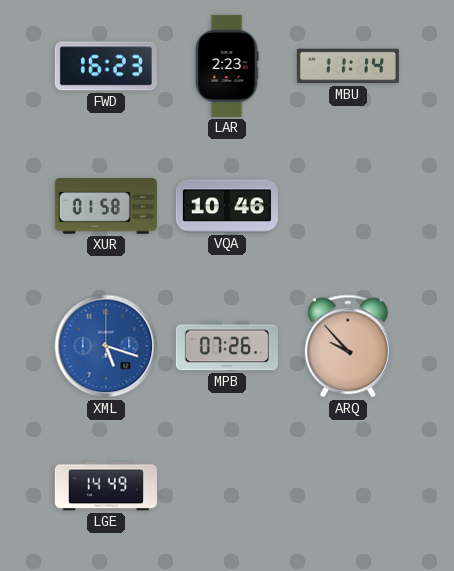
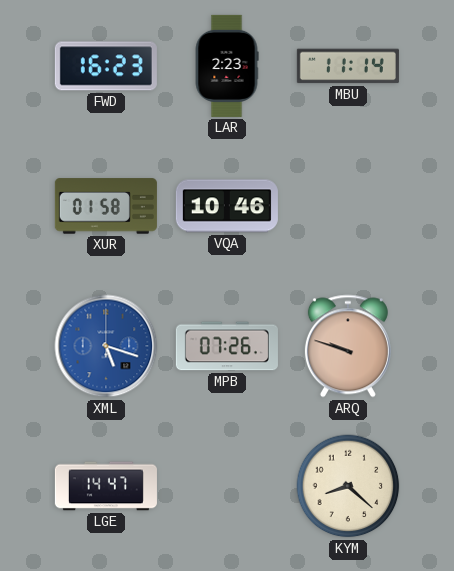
ARQ: 9:53 -> 9:48 (348, 346)
LGE: 14:49 -> 14:47 (106, 486)
KYM: none -> 8:22 (348, 486)
